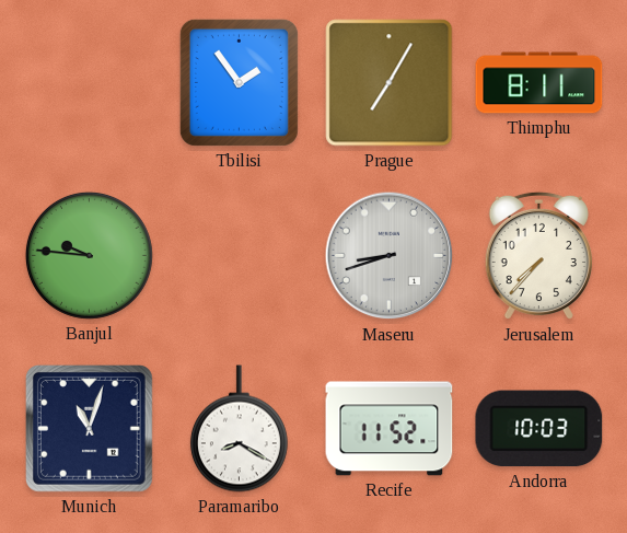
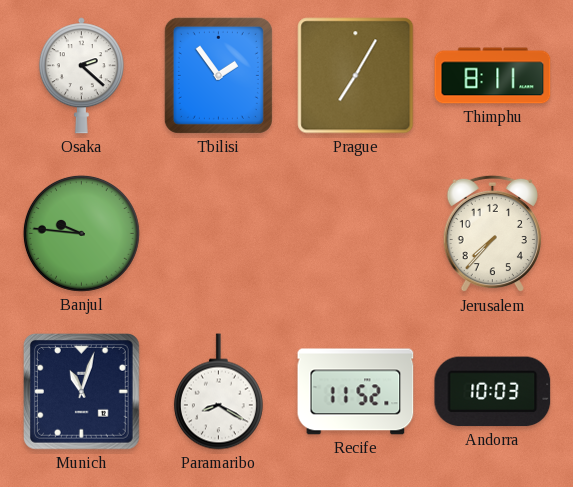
Osaka: none -> 2:22 (81, 76)
Maseru: 8:42 -> none (390, 256)
